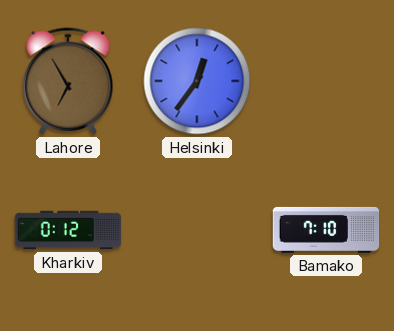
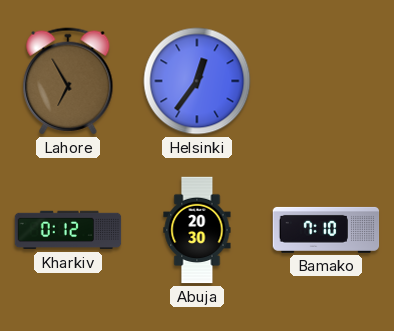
Abuja: none -> 20:30 (197, 230)
